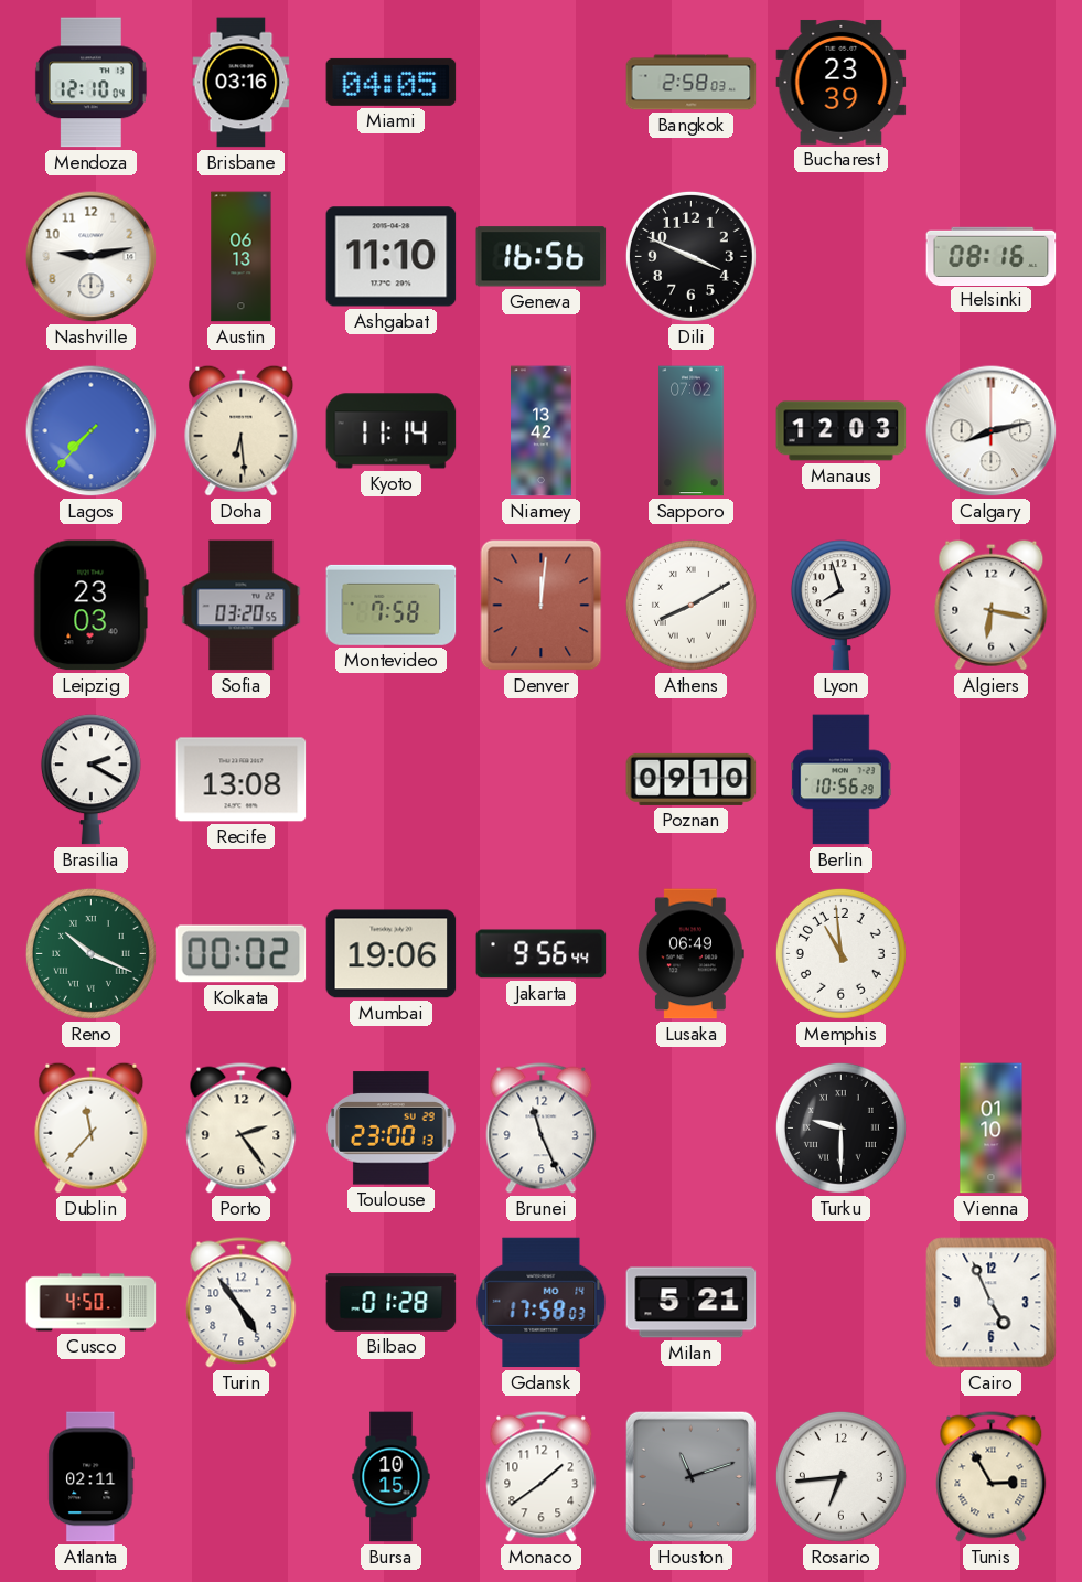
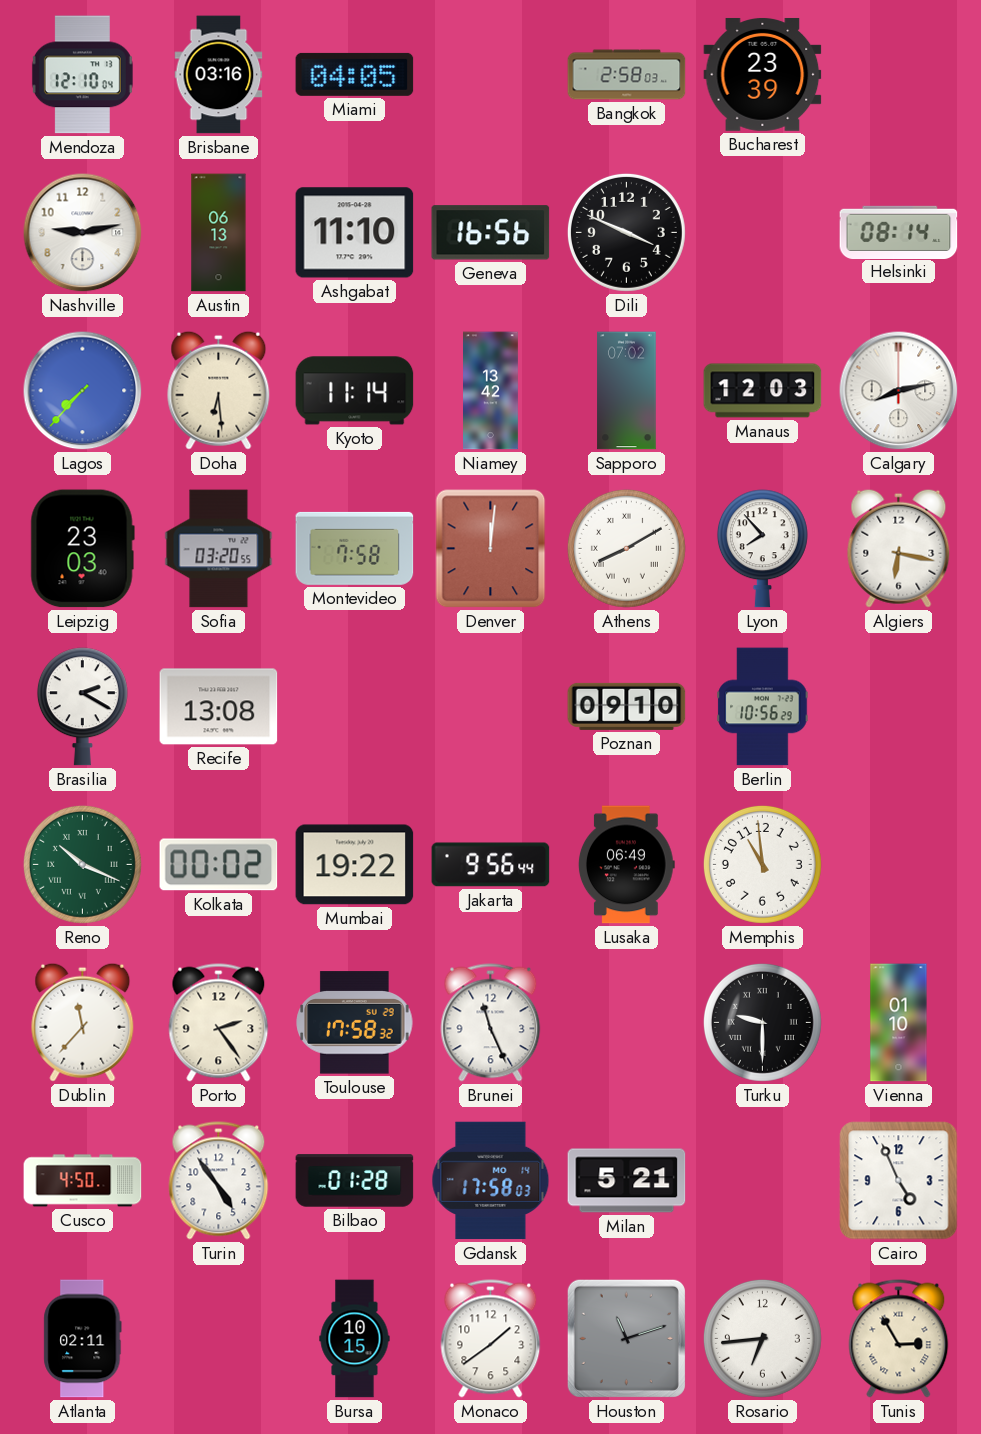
Helsinki: 08:16 -> 08:14 (899, 232)
Lyon: 7:57 -> 7:53 (762, 549)
Mumbai: 19:06 -> 19:22 (355, 865)
Toulouse: 23:00 -> 17:58 (355, 1023)
